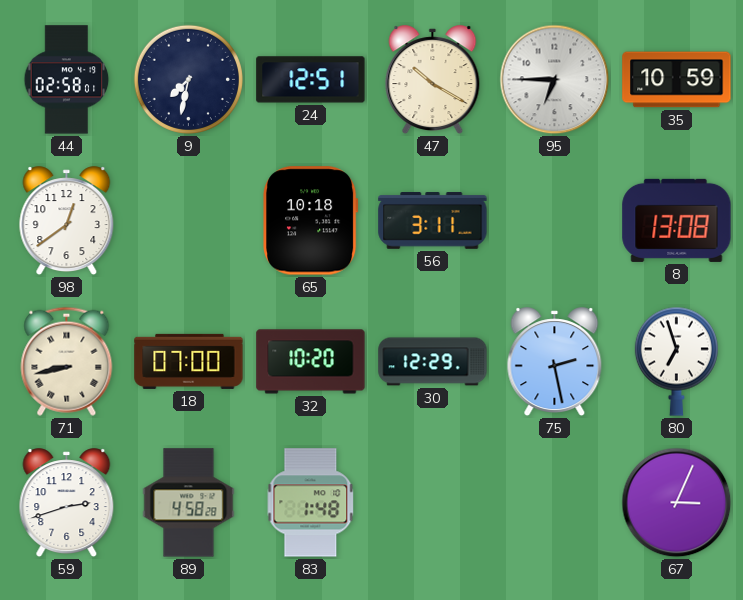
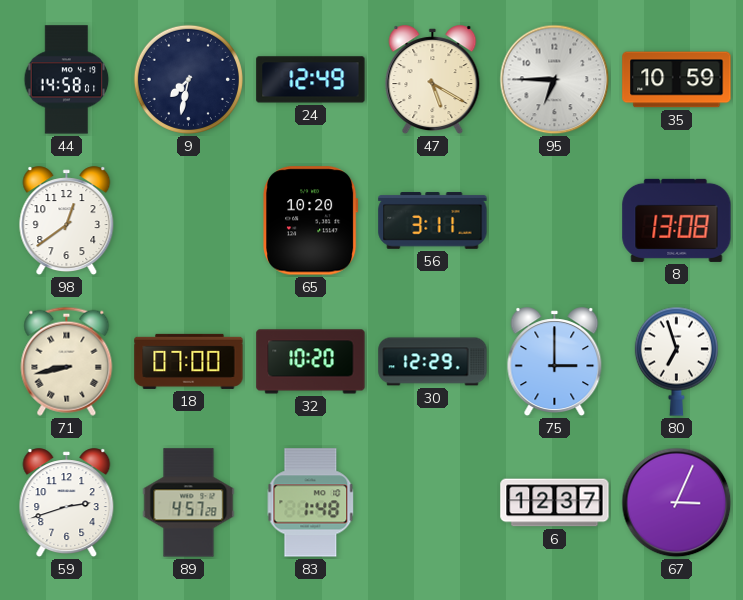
44: 02:58 -> 14:58 (67, 80)
24: 12:51 -> 12:49 (311, 80)
47: 10:20 -> 5:20 (433, 80)
65: 10:18 -> 10:20 (310, 221)
75: 2:28 -> 3:00 (555, 362)
89: 4:58 -> 4:57 (189, 503)
6: none -> 12:37 (555, 503)
